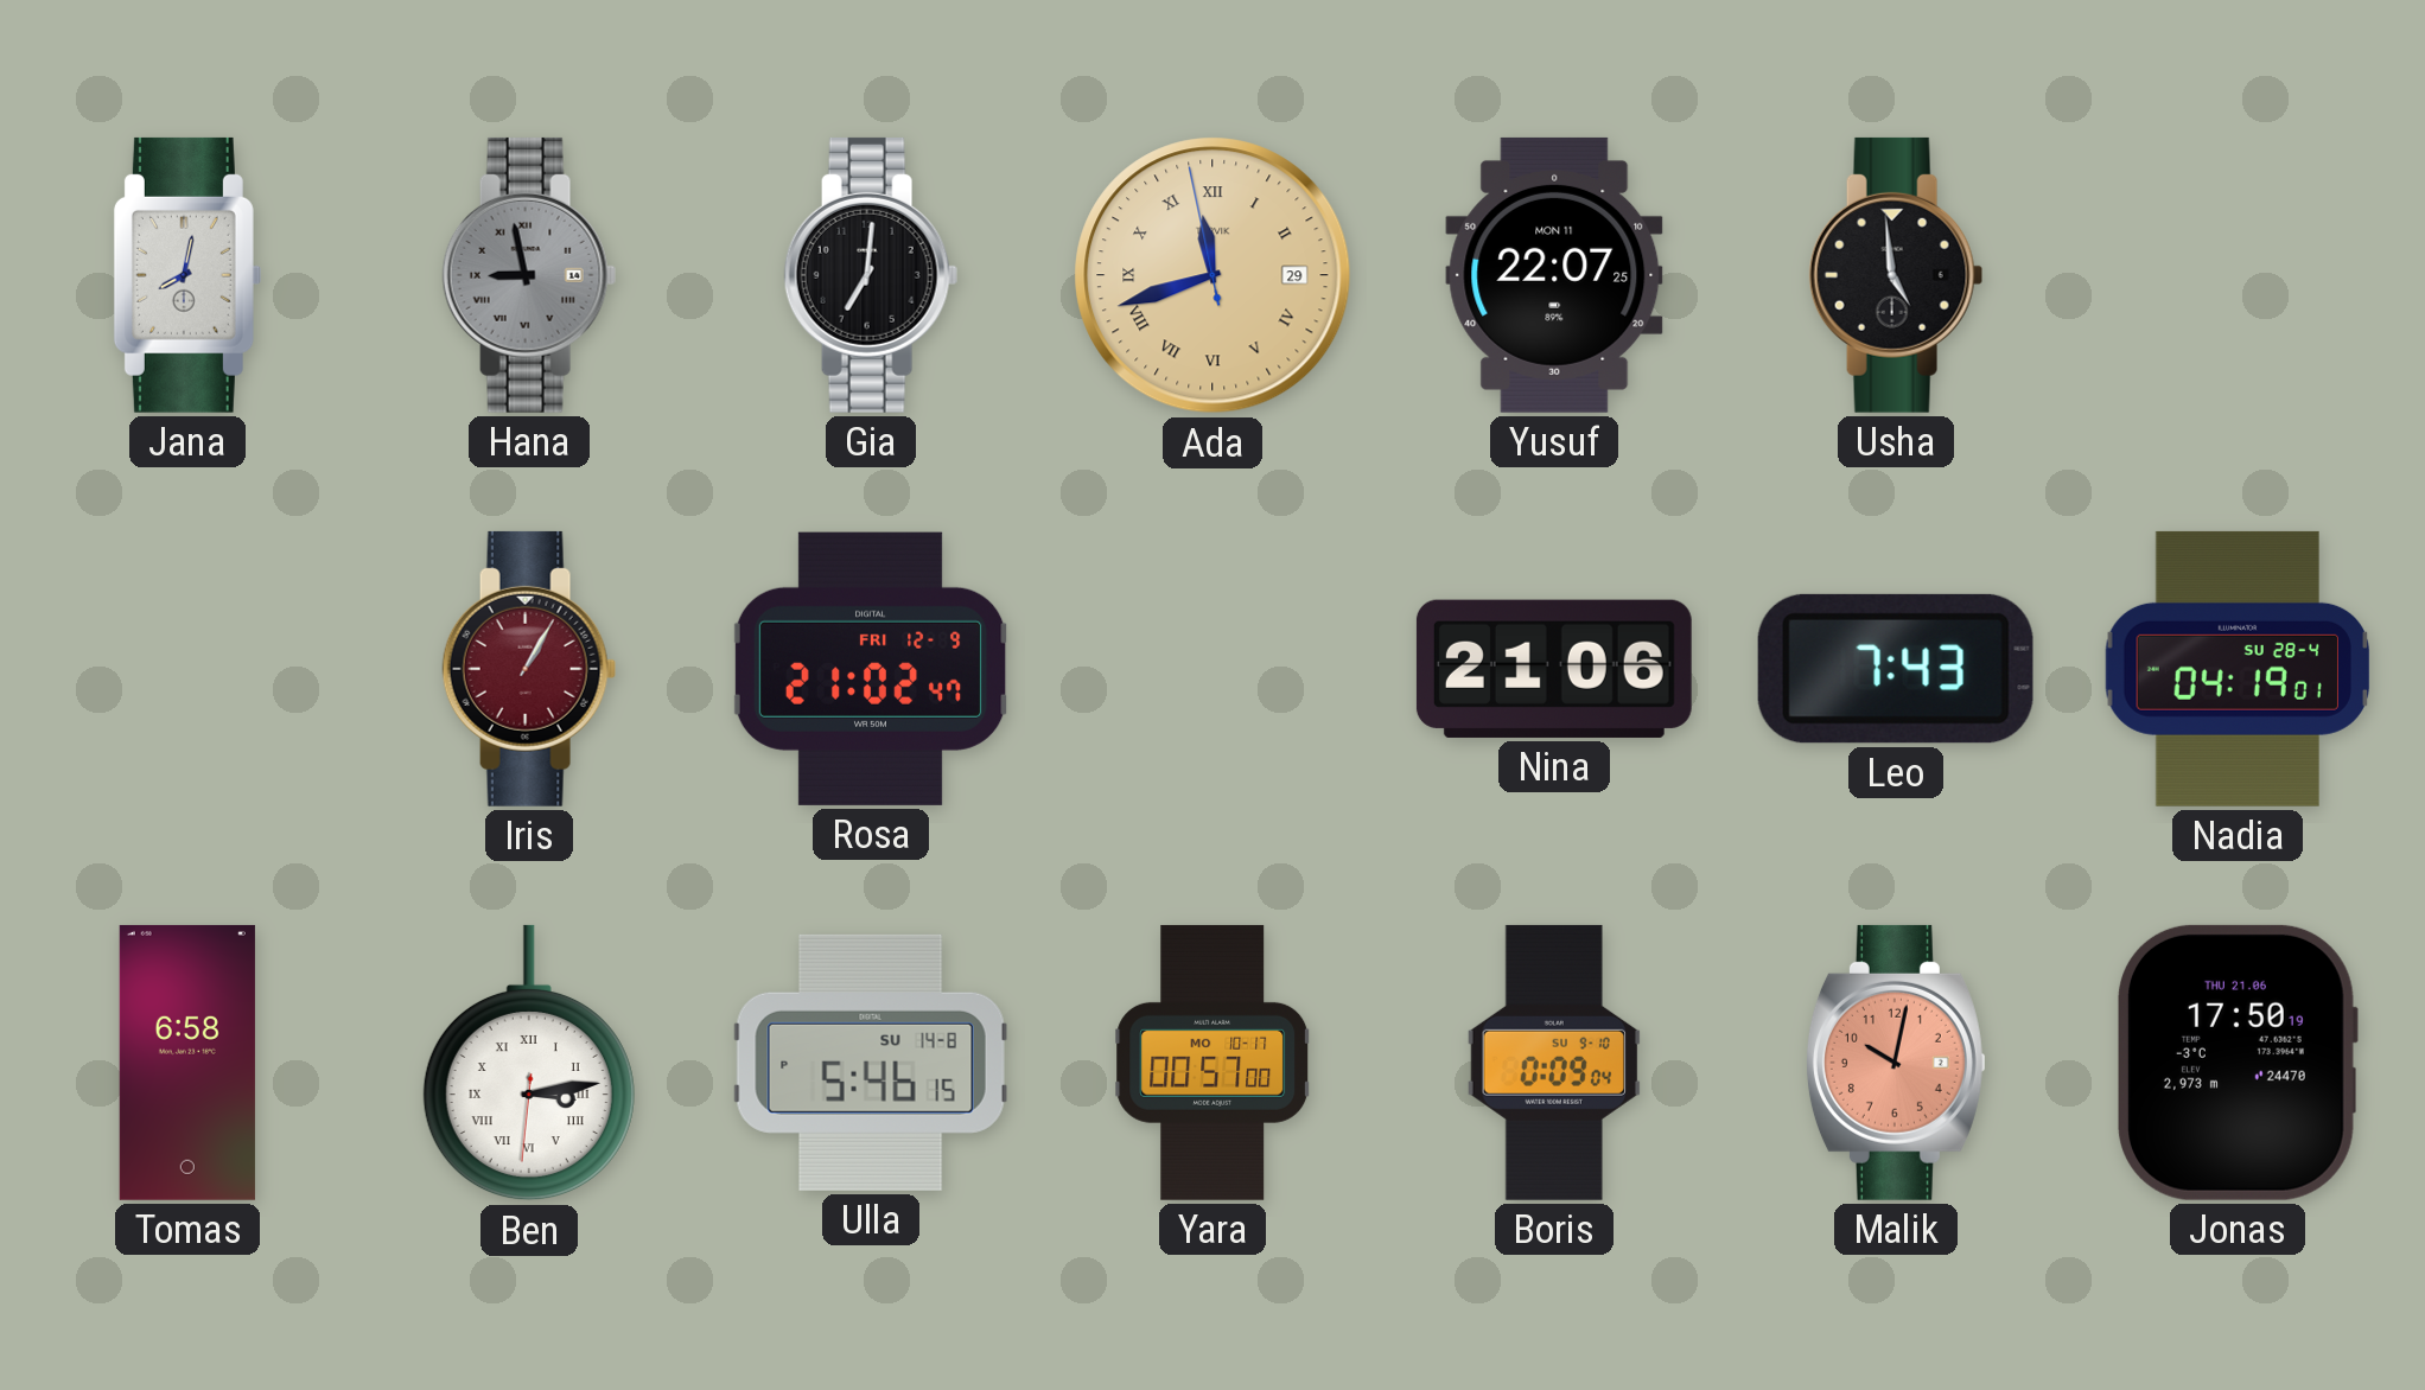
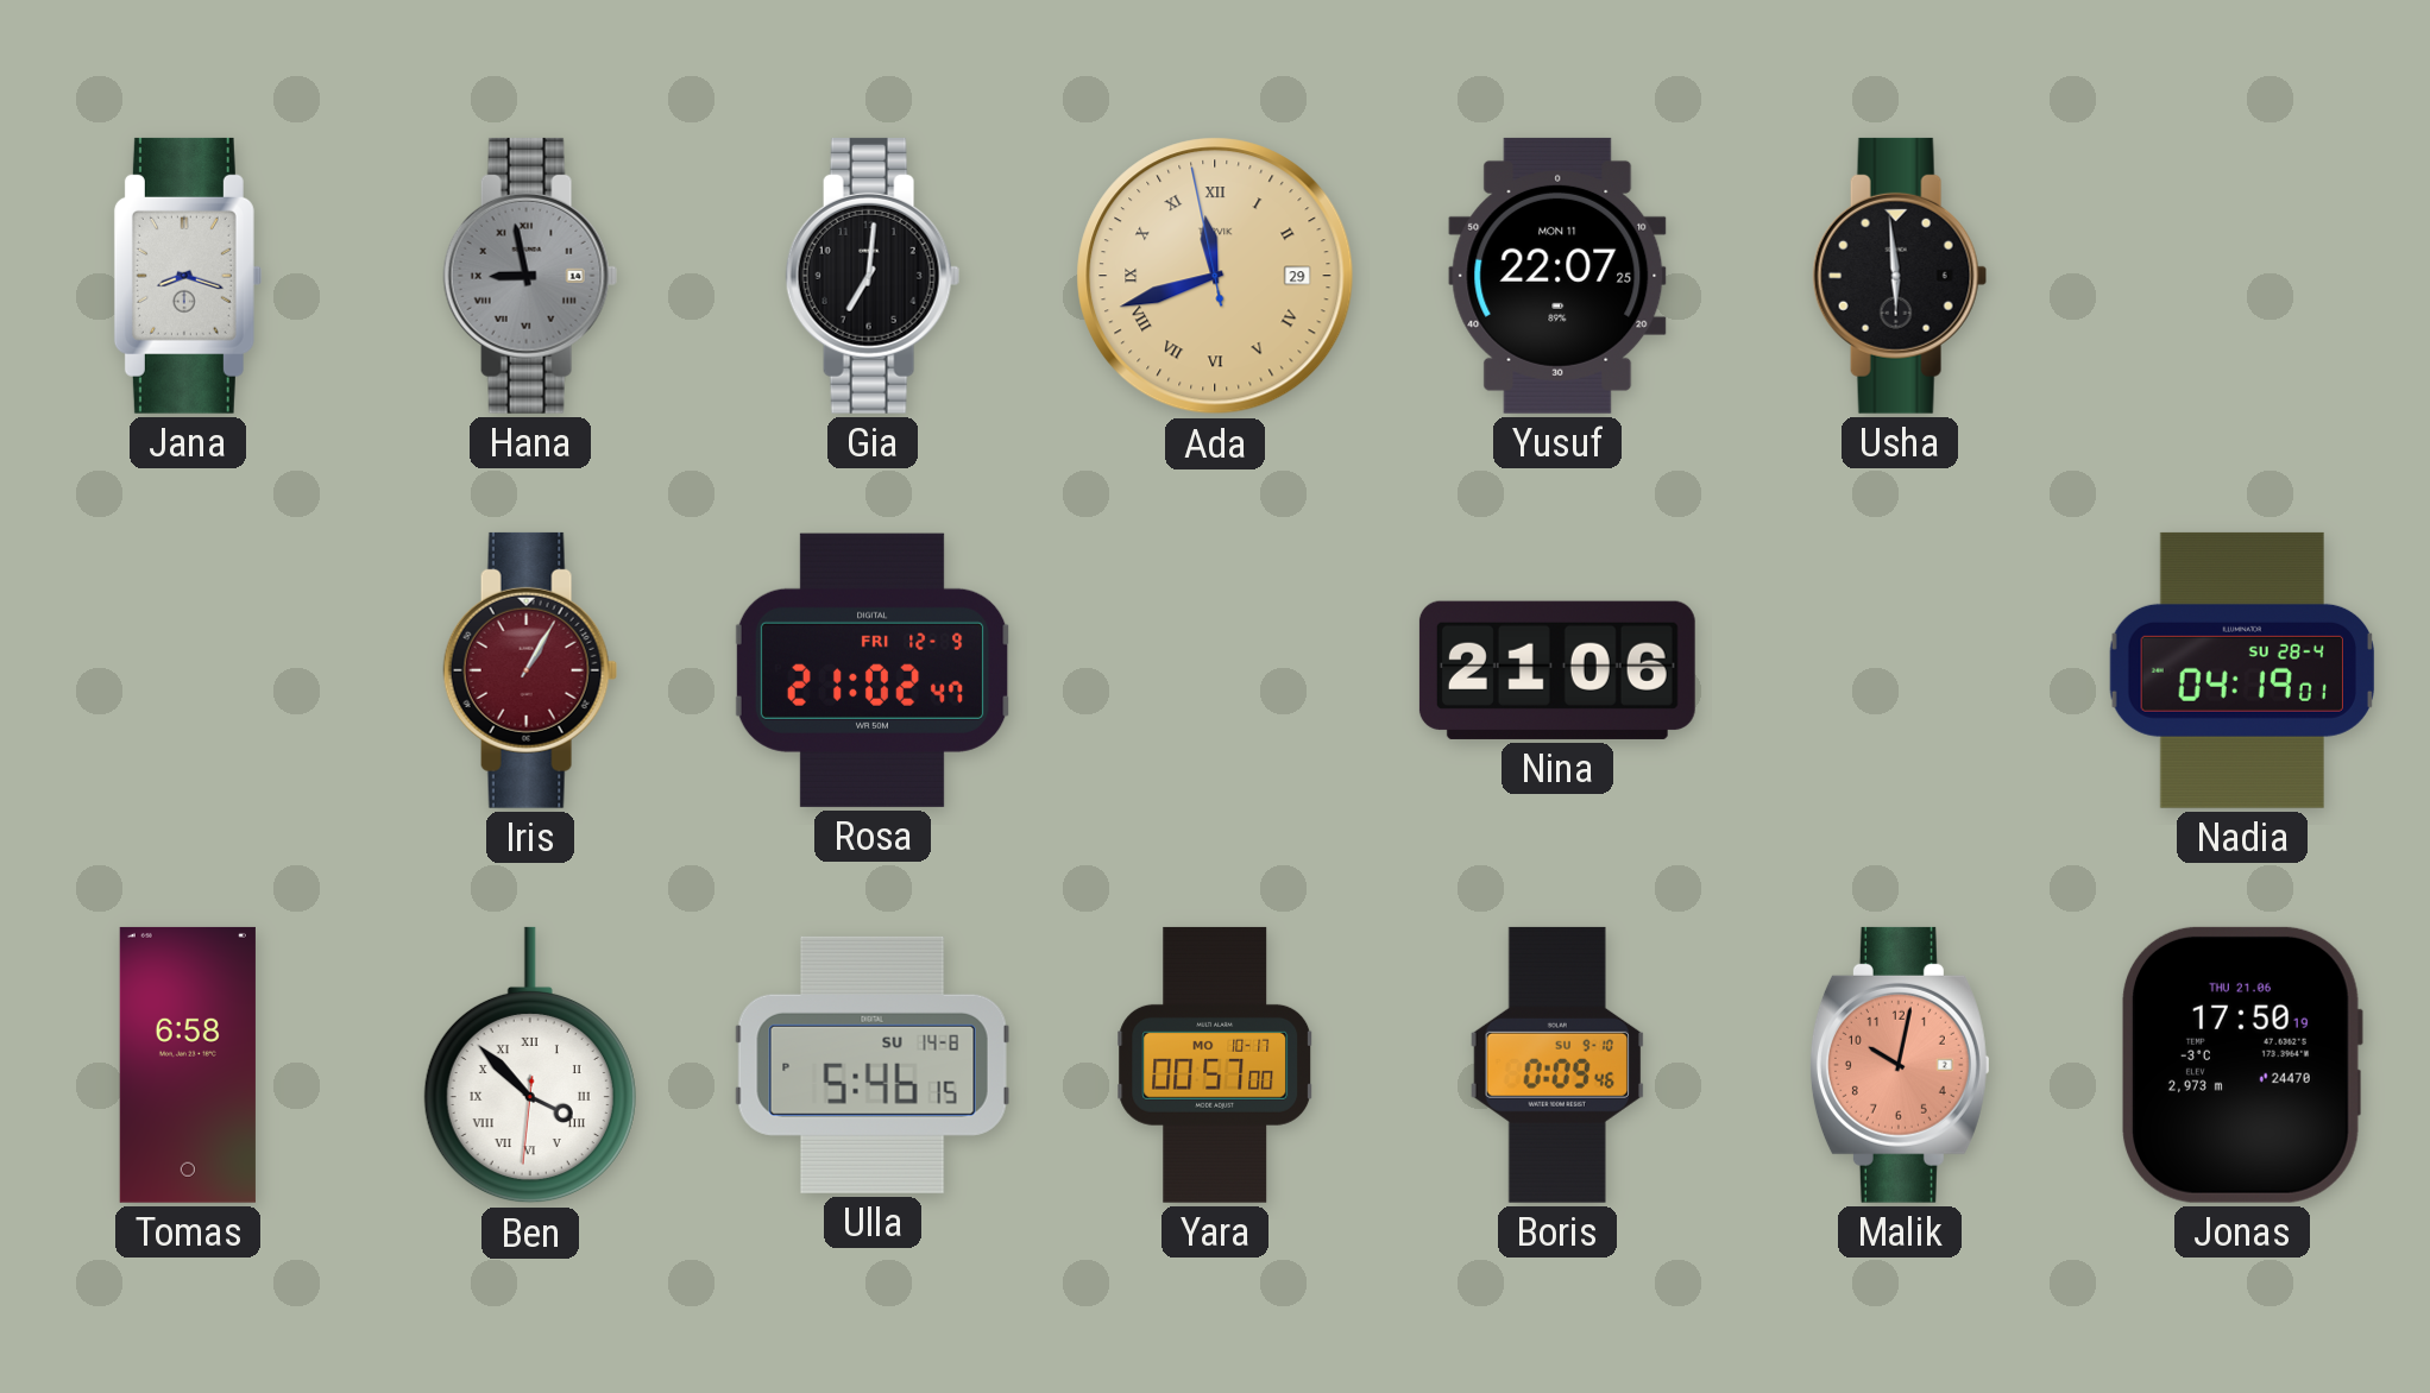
Jana: 8:02 -> 8:18 (188, 276)
Usha: 4:59 -> 5:59 (1900, 276)
Leo: 7:43 -> none (1896, 669)
Ben: 3:13 -> 3:52 (530, 1065)
Boris: 0:09:04 -> 0:09:46 (1557, 1065)
